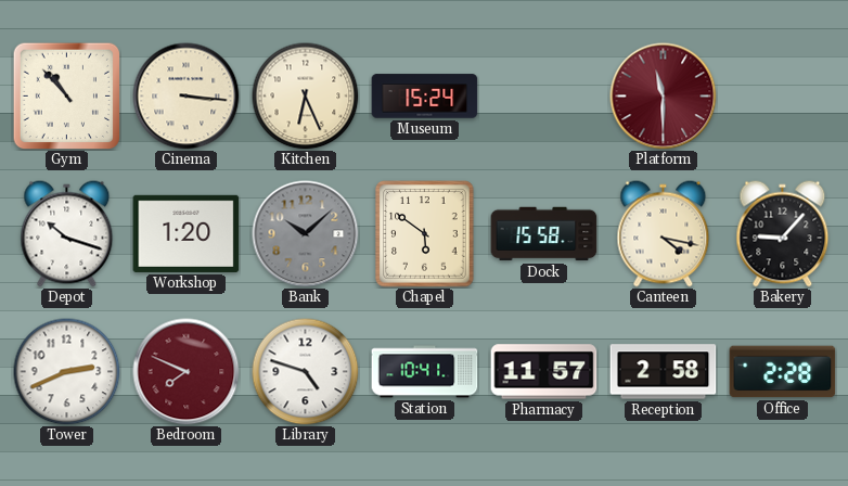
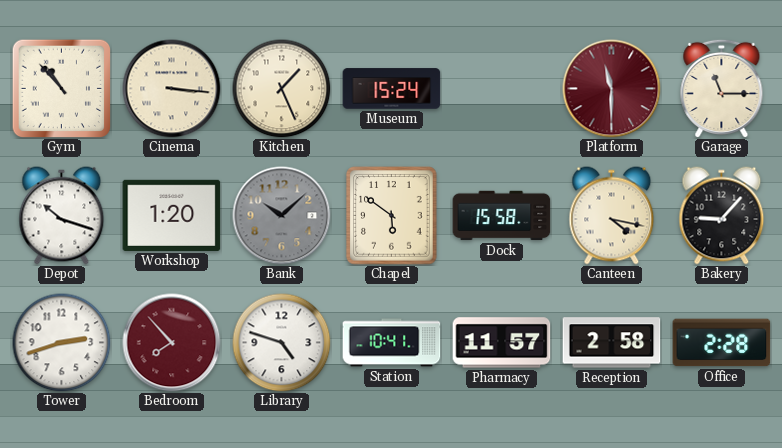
Kitchen: 6:26 -> 1:26 (282, 89)
Garage: none -> 11:15 (722, 88)
Tower: 2:41 -> 2:42 (62, 343)
Bedroom: 7:49 -> 7:53 (172, 343)
